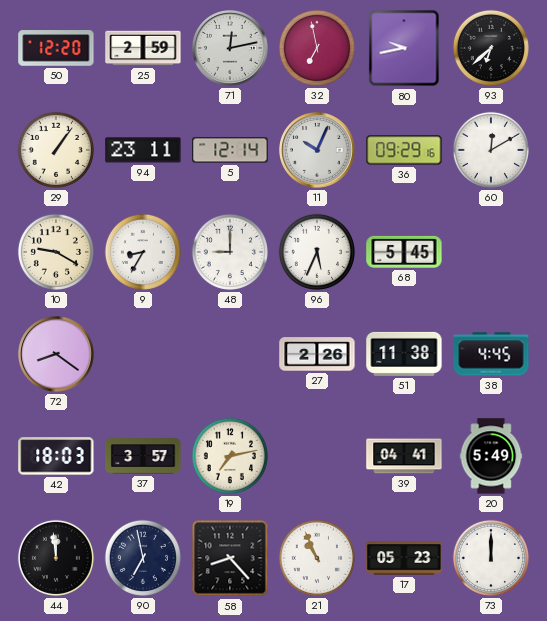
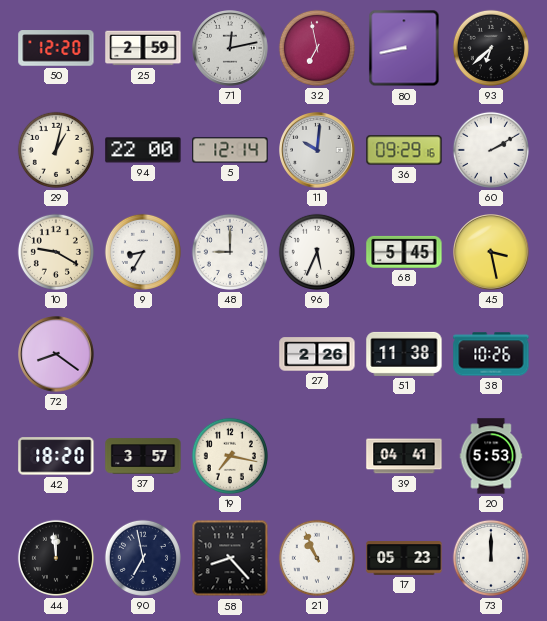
80: 9:43 -> 8:43 (404, 48)
29: 1:06 -> 1:02 (56, 150)
94: 23:11 -> 22:00 (143, 150)
11: 10:04 -> 10:01 (318, 151)
60: 12:10 -> 2:10 (491, 150)
45: none -> 3:28 (492, 253)
38: 4:45 -> 10:26 (491, 354)
42: 18:03 -> 18:20 (56, 456)
19: 7:13 -> 7:17 (230, 456)
20: 5:49 -> 5:53 (491, 456)
